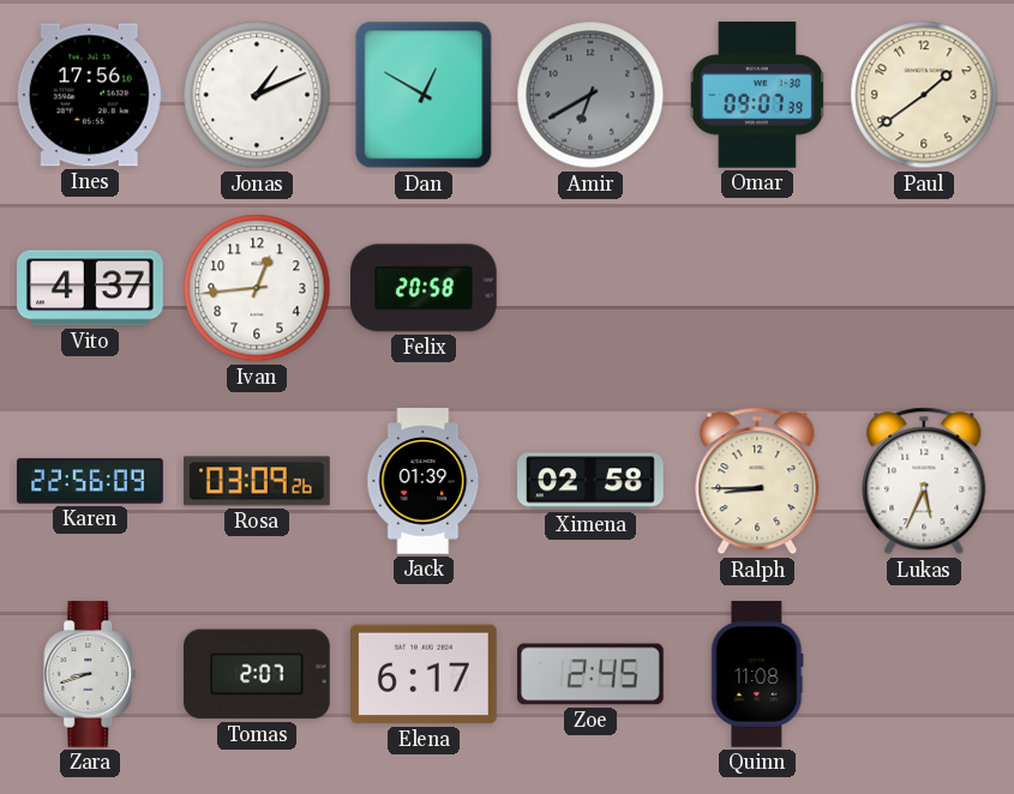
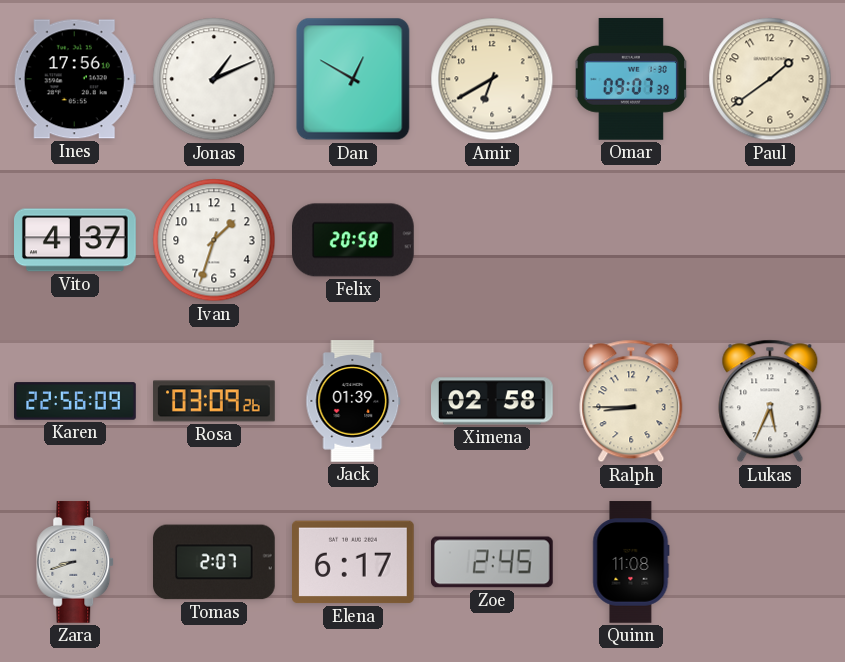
Amir dial: grey -> cream (492, 79)
Ivan: 12:44 -> 1:33 (214, 240)
